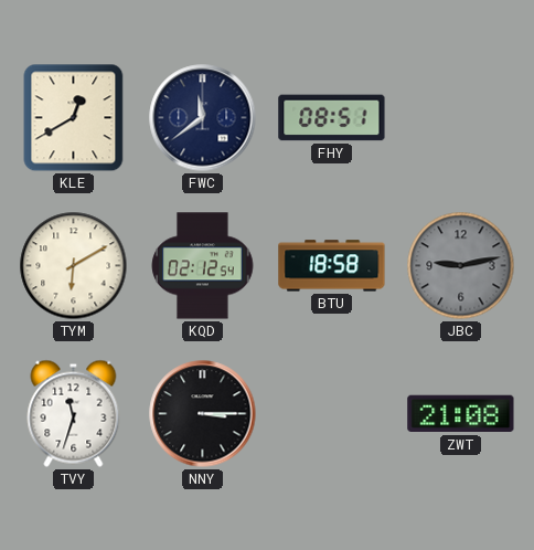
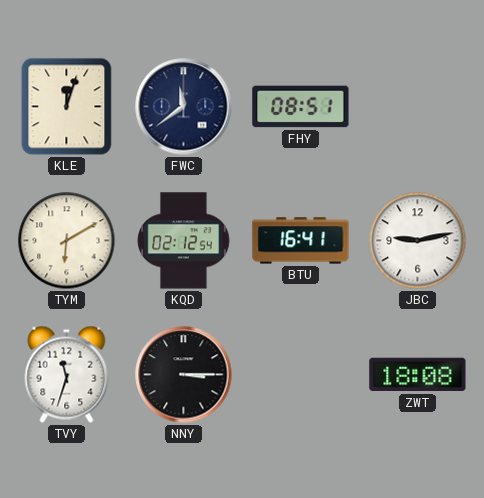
KLE: 12:40 -> 12:03 (67, 107)
BTU: 18:58 -> 16:41 (301, 241)
JBC dial: grey -> white (418, 241)
ZWT: 21:08 -> 18:08 (418, 375)
